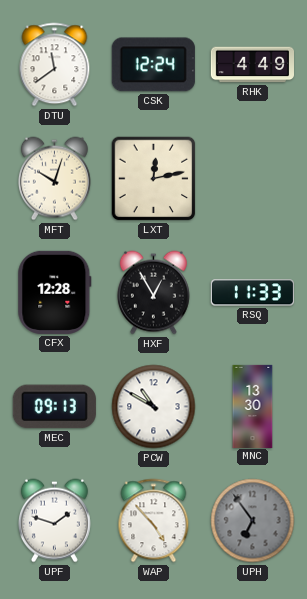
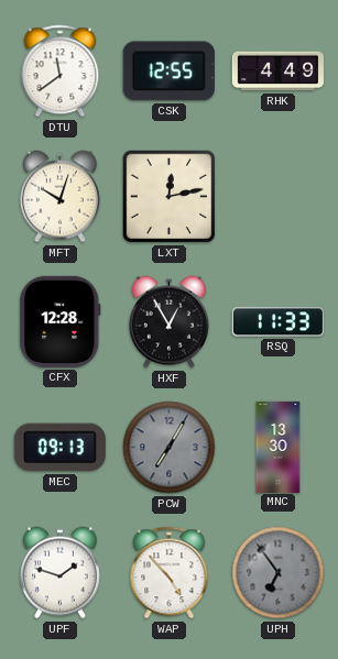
CSK: 12:24 -> 12:55 (168, 72)
PCW: 10:50 -> 7:05 (170, 448)
PCW dial: white -> grey (170, 448)
